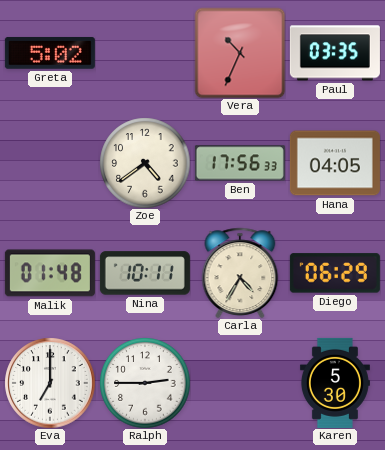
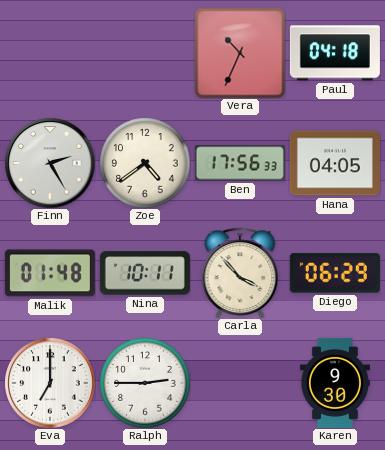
Greta: 5:02 -> none (50, 53)
Paul: 03:35 -> 04:18 (335, 53)
Finn: none -> 2:25 (50, 163)
Carla: 4:35 -> 3:53 (240, 272)
Karen: 5:30 -> 9:30 (335, 383)
